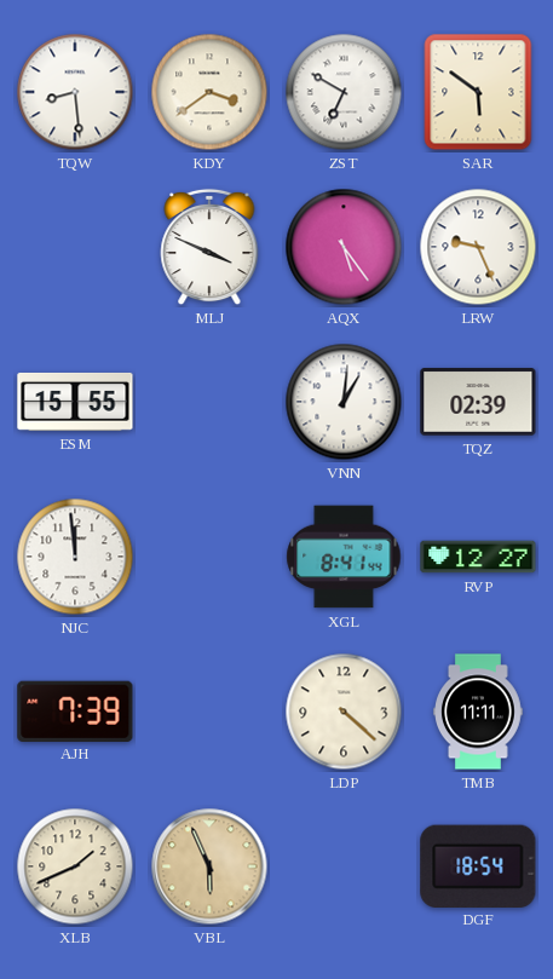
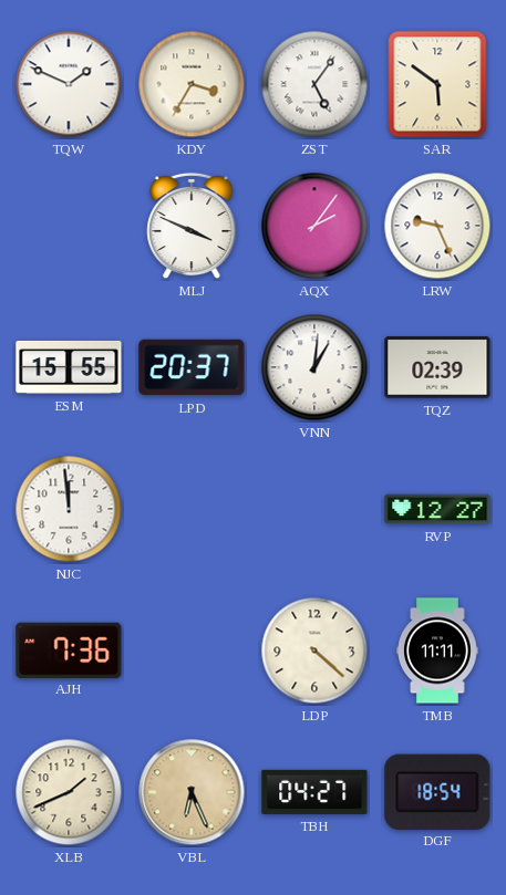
TQW: 8:29 -> 1:49 (69, 84)
KDY: 3:39 -> 3:35 (192, 84)
ZST: 6:50 -> 5:06 (314, 84)
AQX: 5:24 -> 2:06 (314, 226)
LPD: none -> 20:37 (192, 367)
XGL: 8:41 -> none (344, 557)
AJH: 7:39 -> 7:36 (69, 649)
VBL: 5:56 -> 6:26 (192, 792)
TBH: none -> 04:27 (314, 792)
